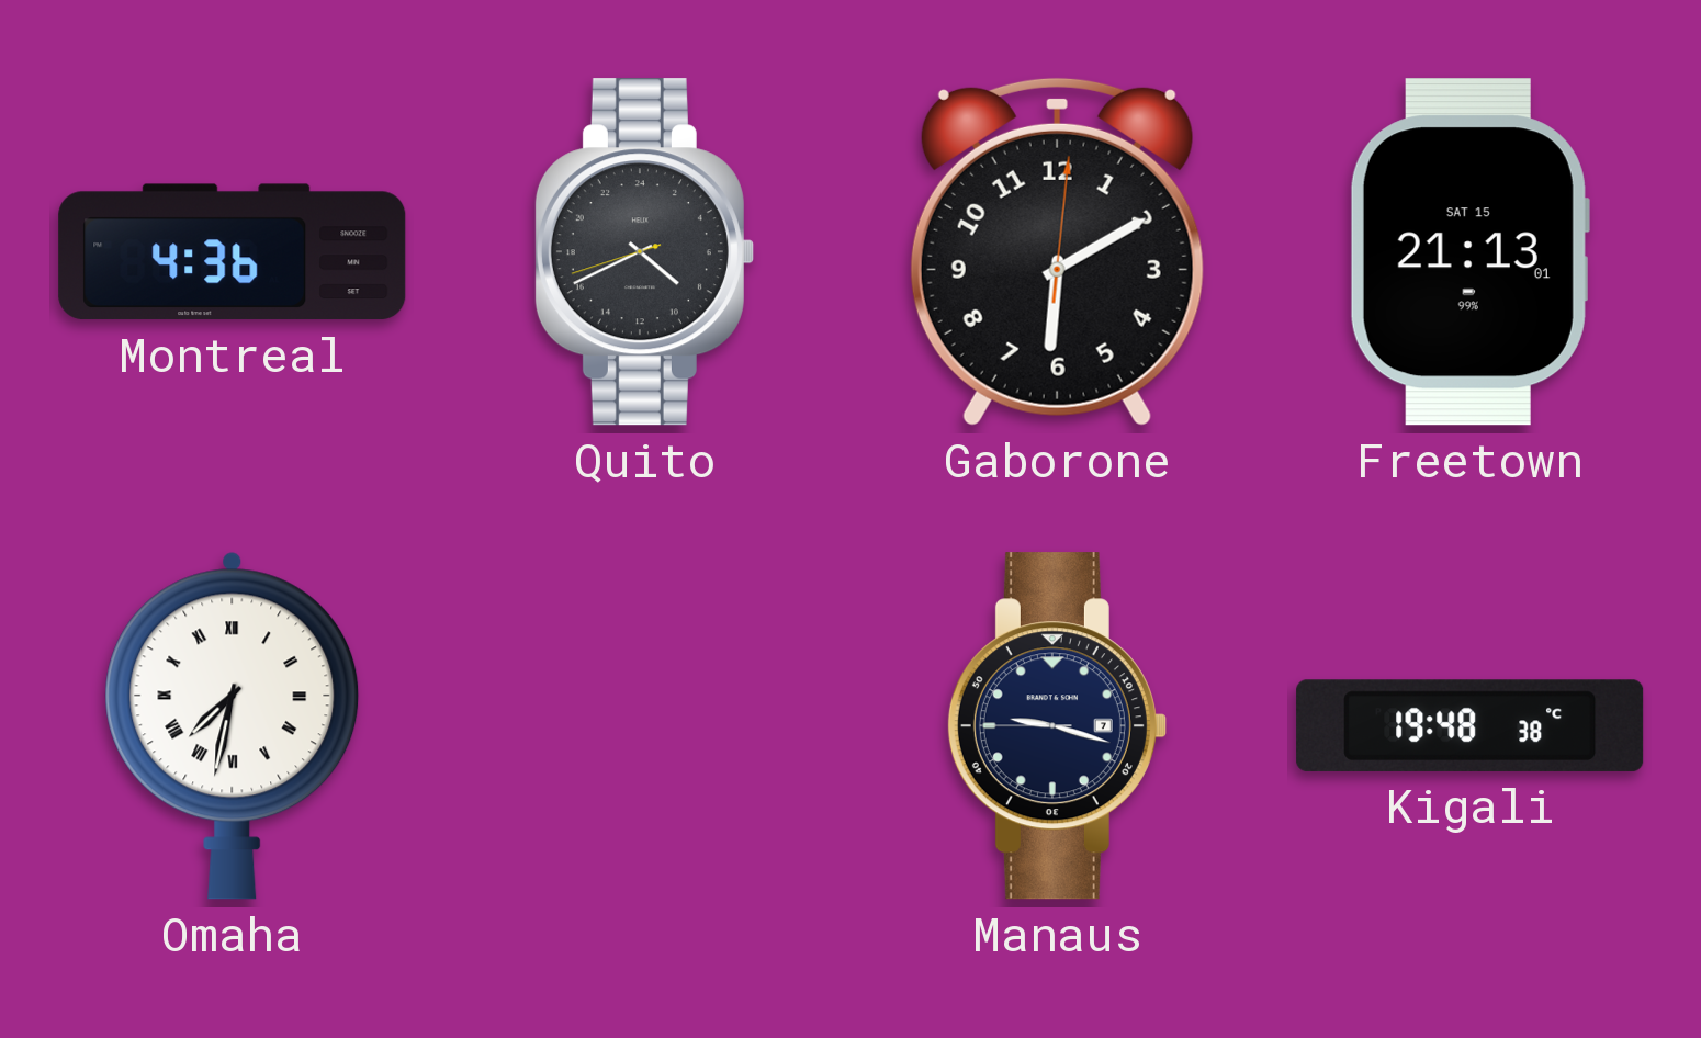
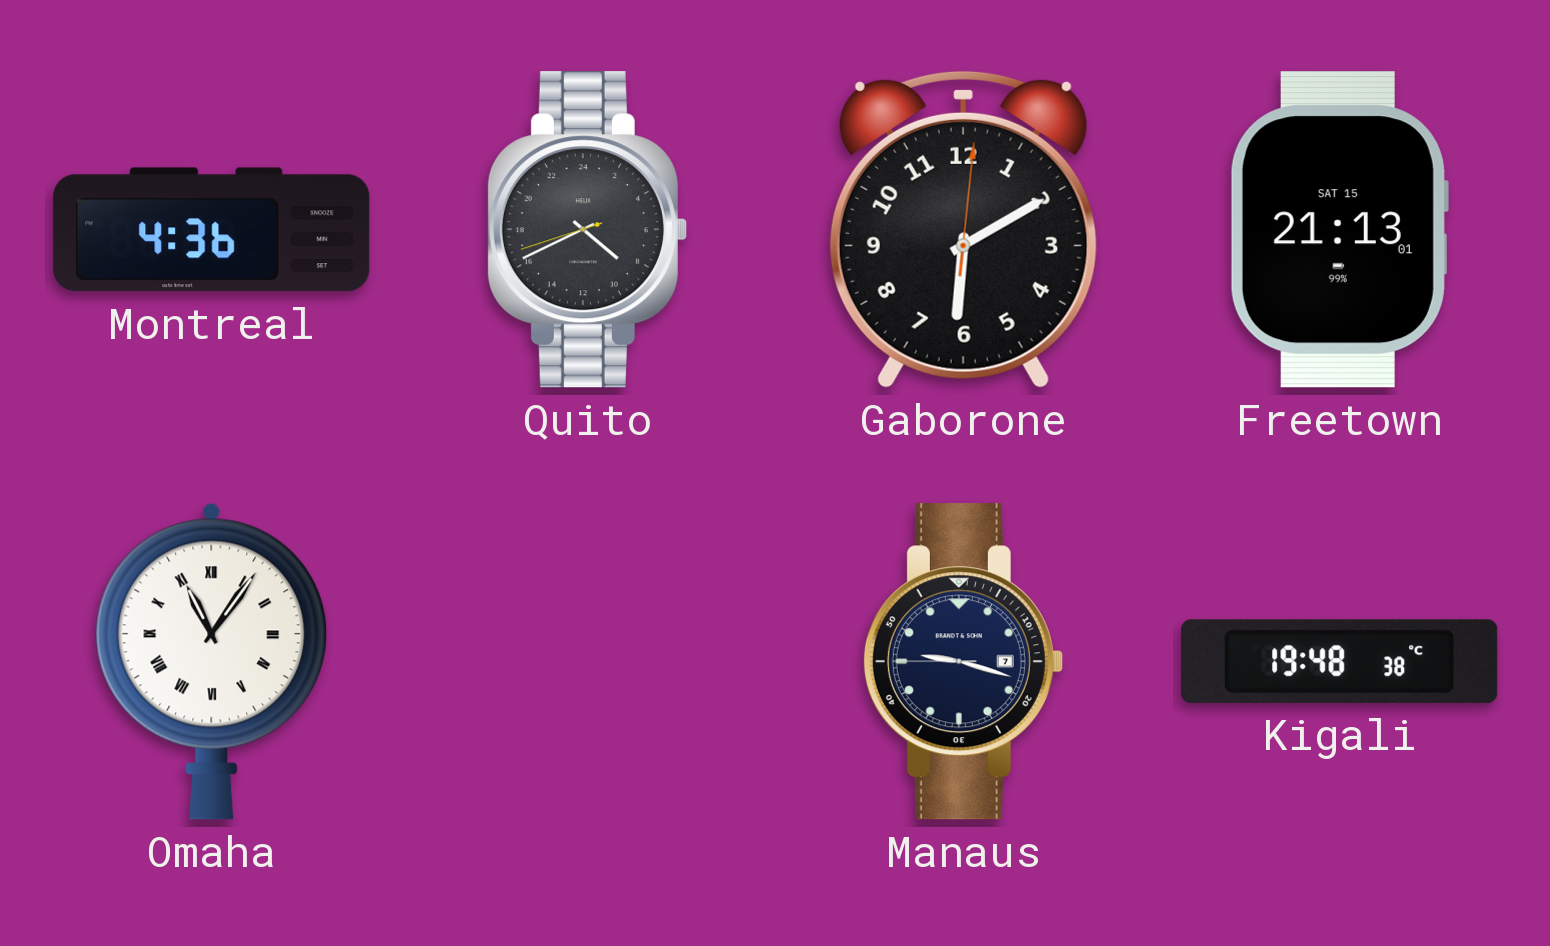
Omaha: 7:32 -> 11:06 (212, 661)
